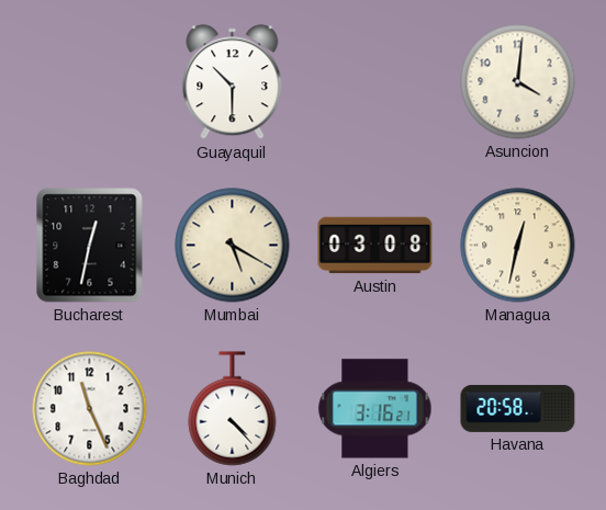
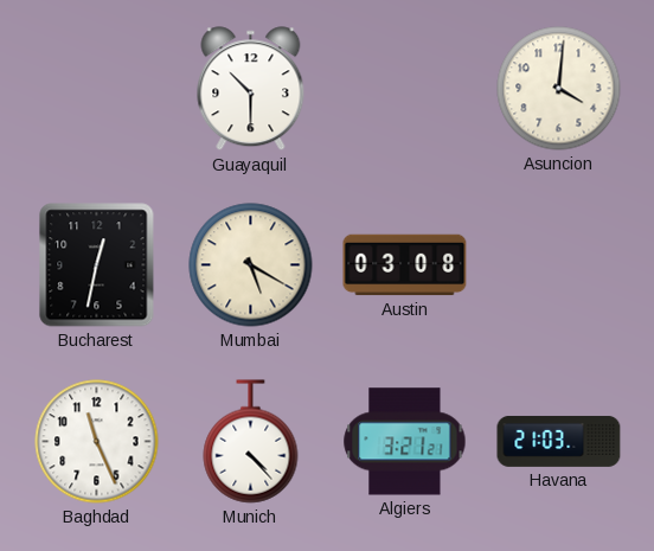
Managua: 12:32 -> none (518, 246)
Algiers: 3:16 -> 3:21 (405, 442)
Havana: 20:58 -> 21:03 (559, 441)
